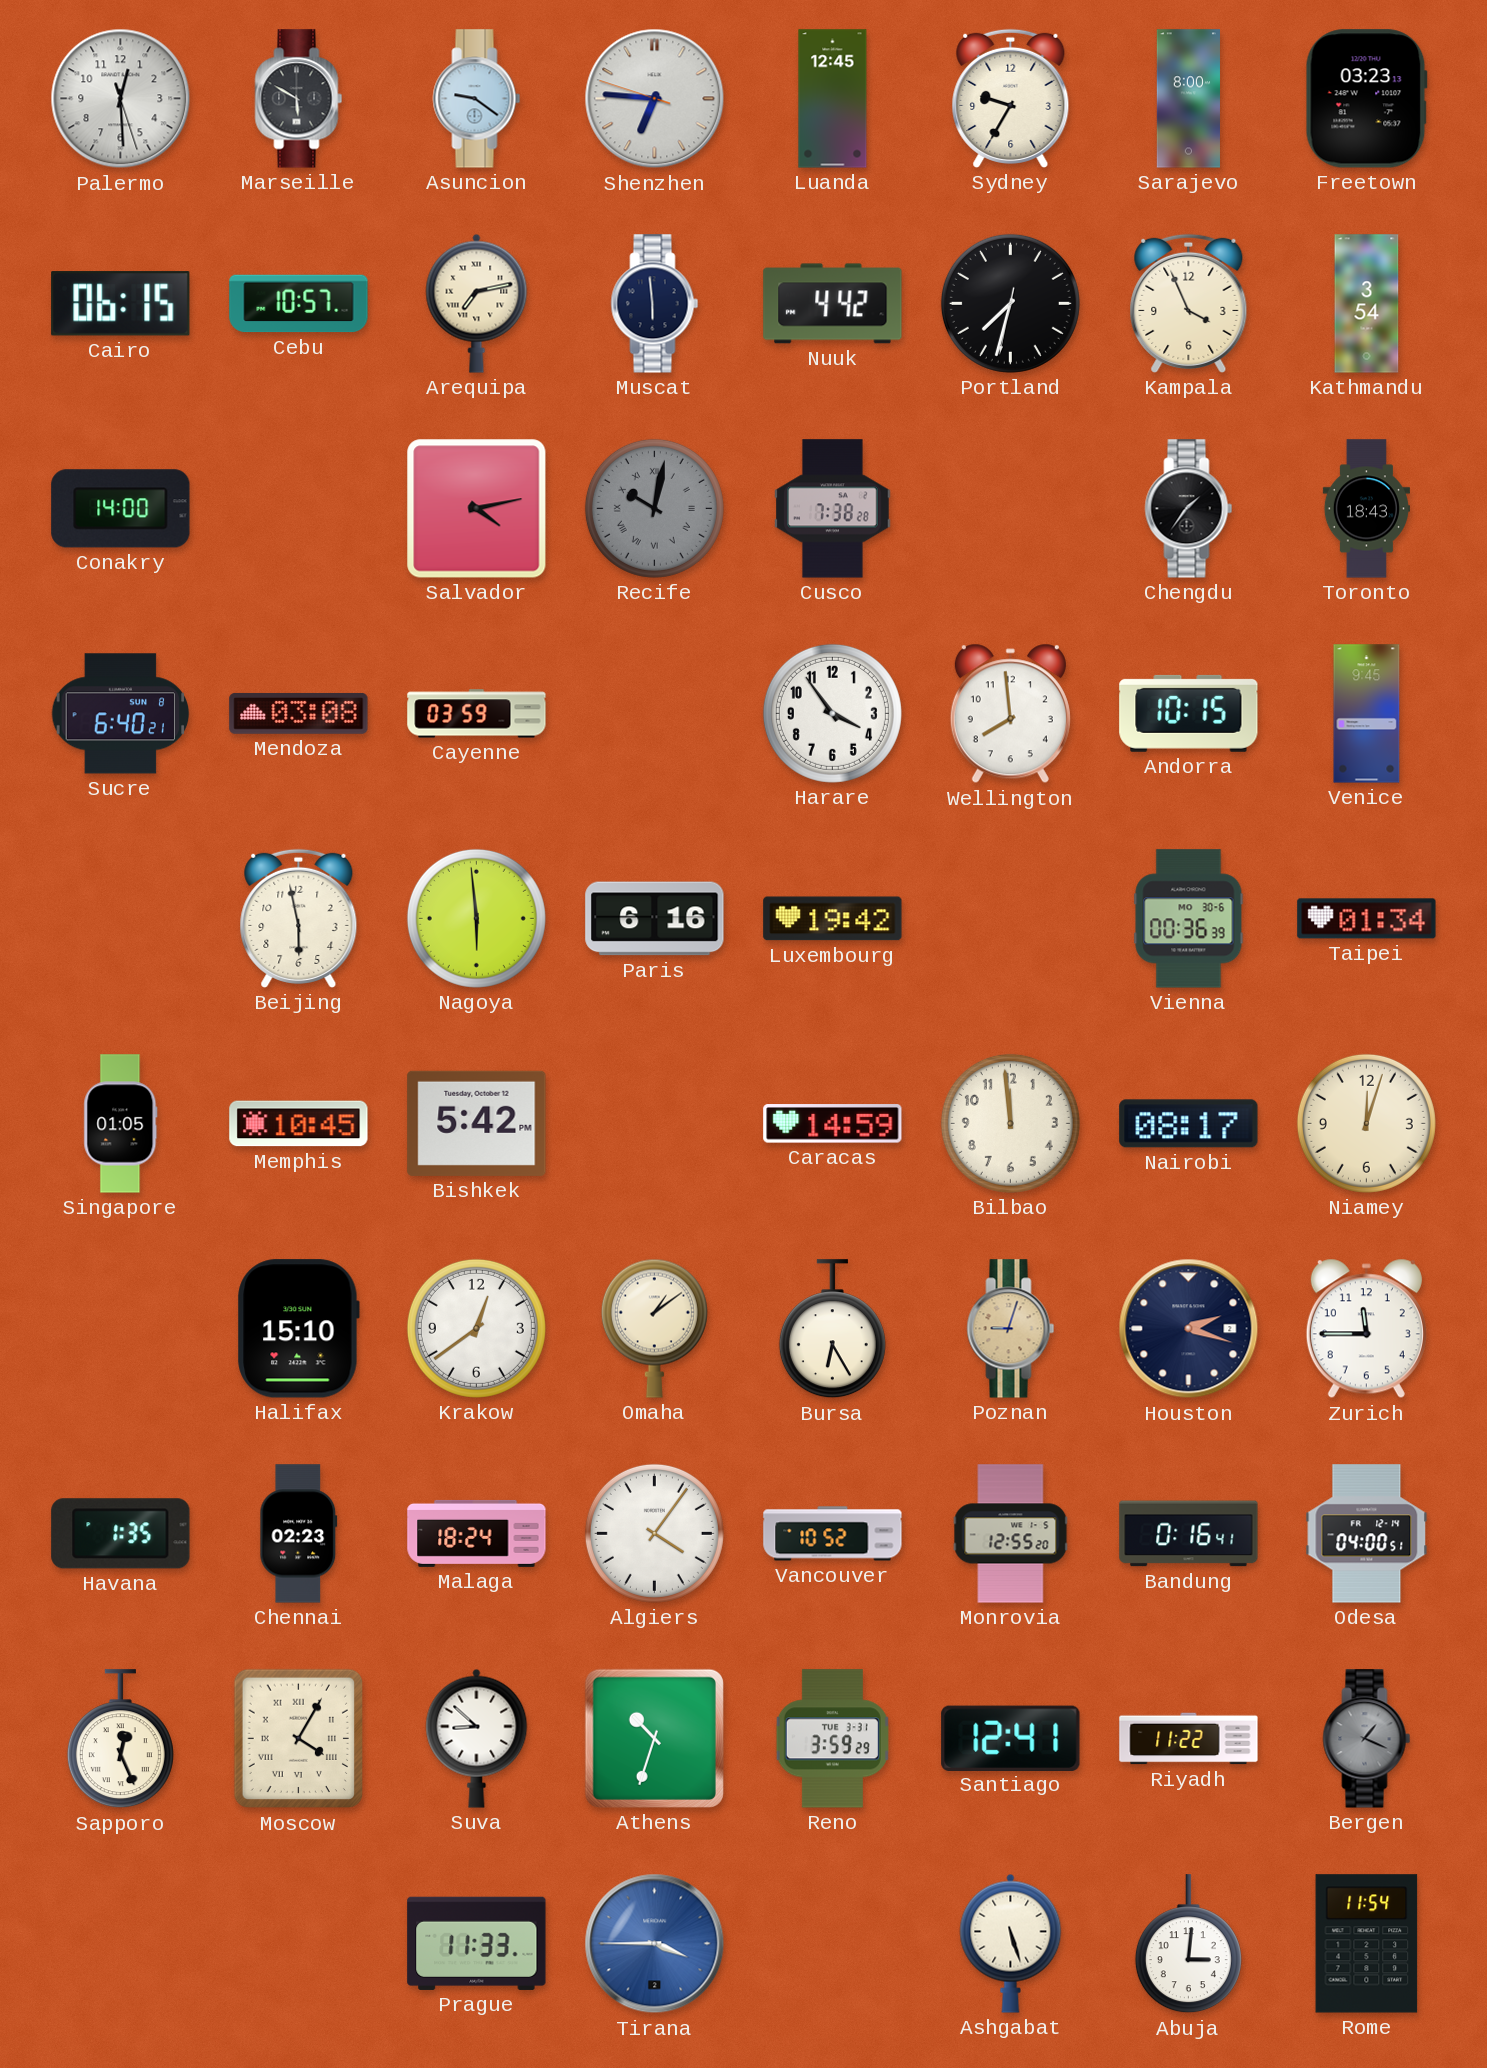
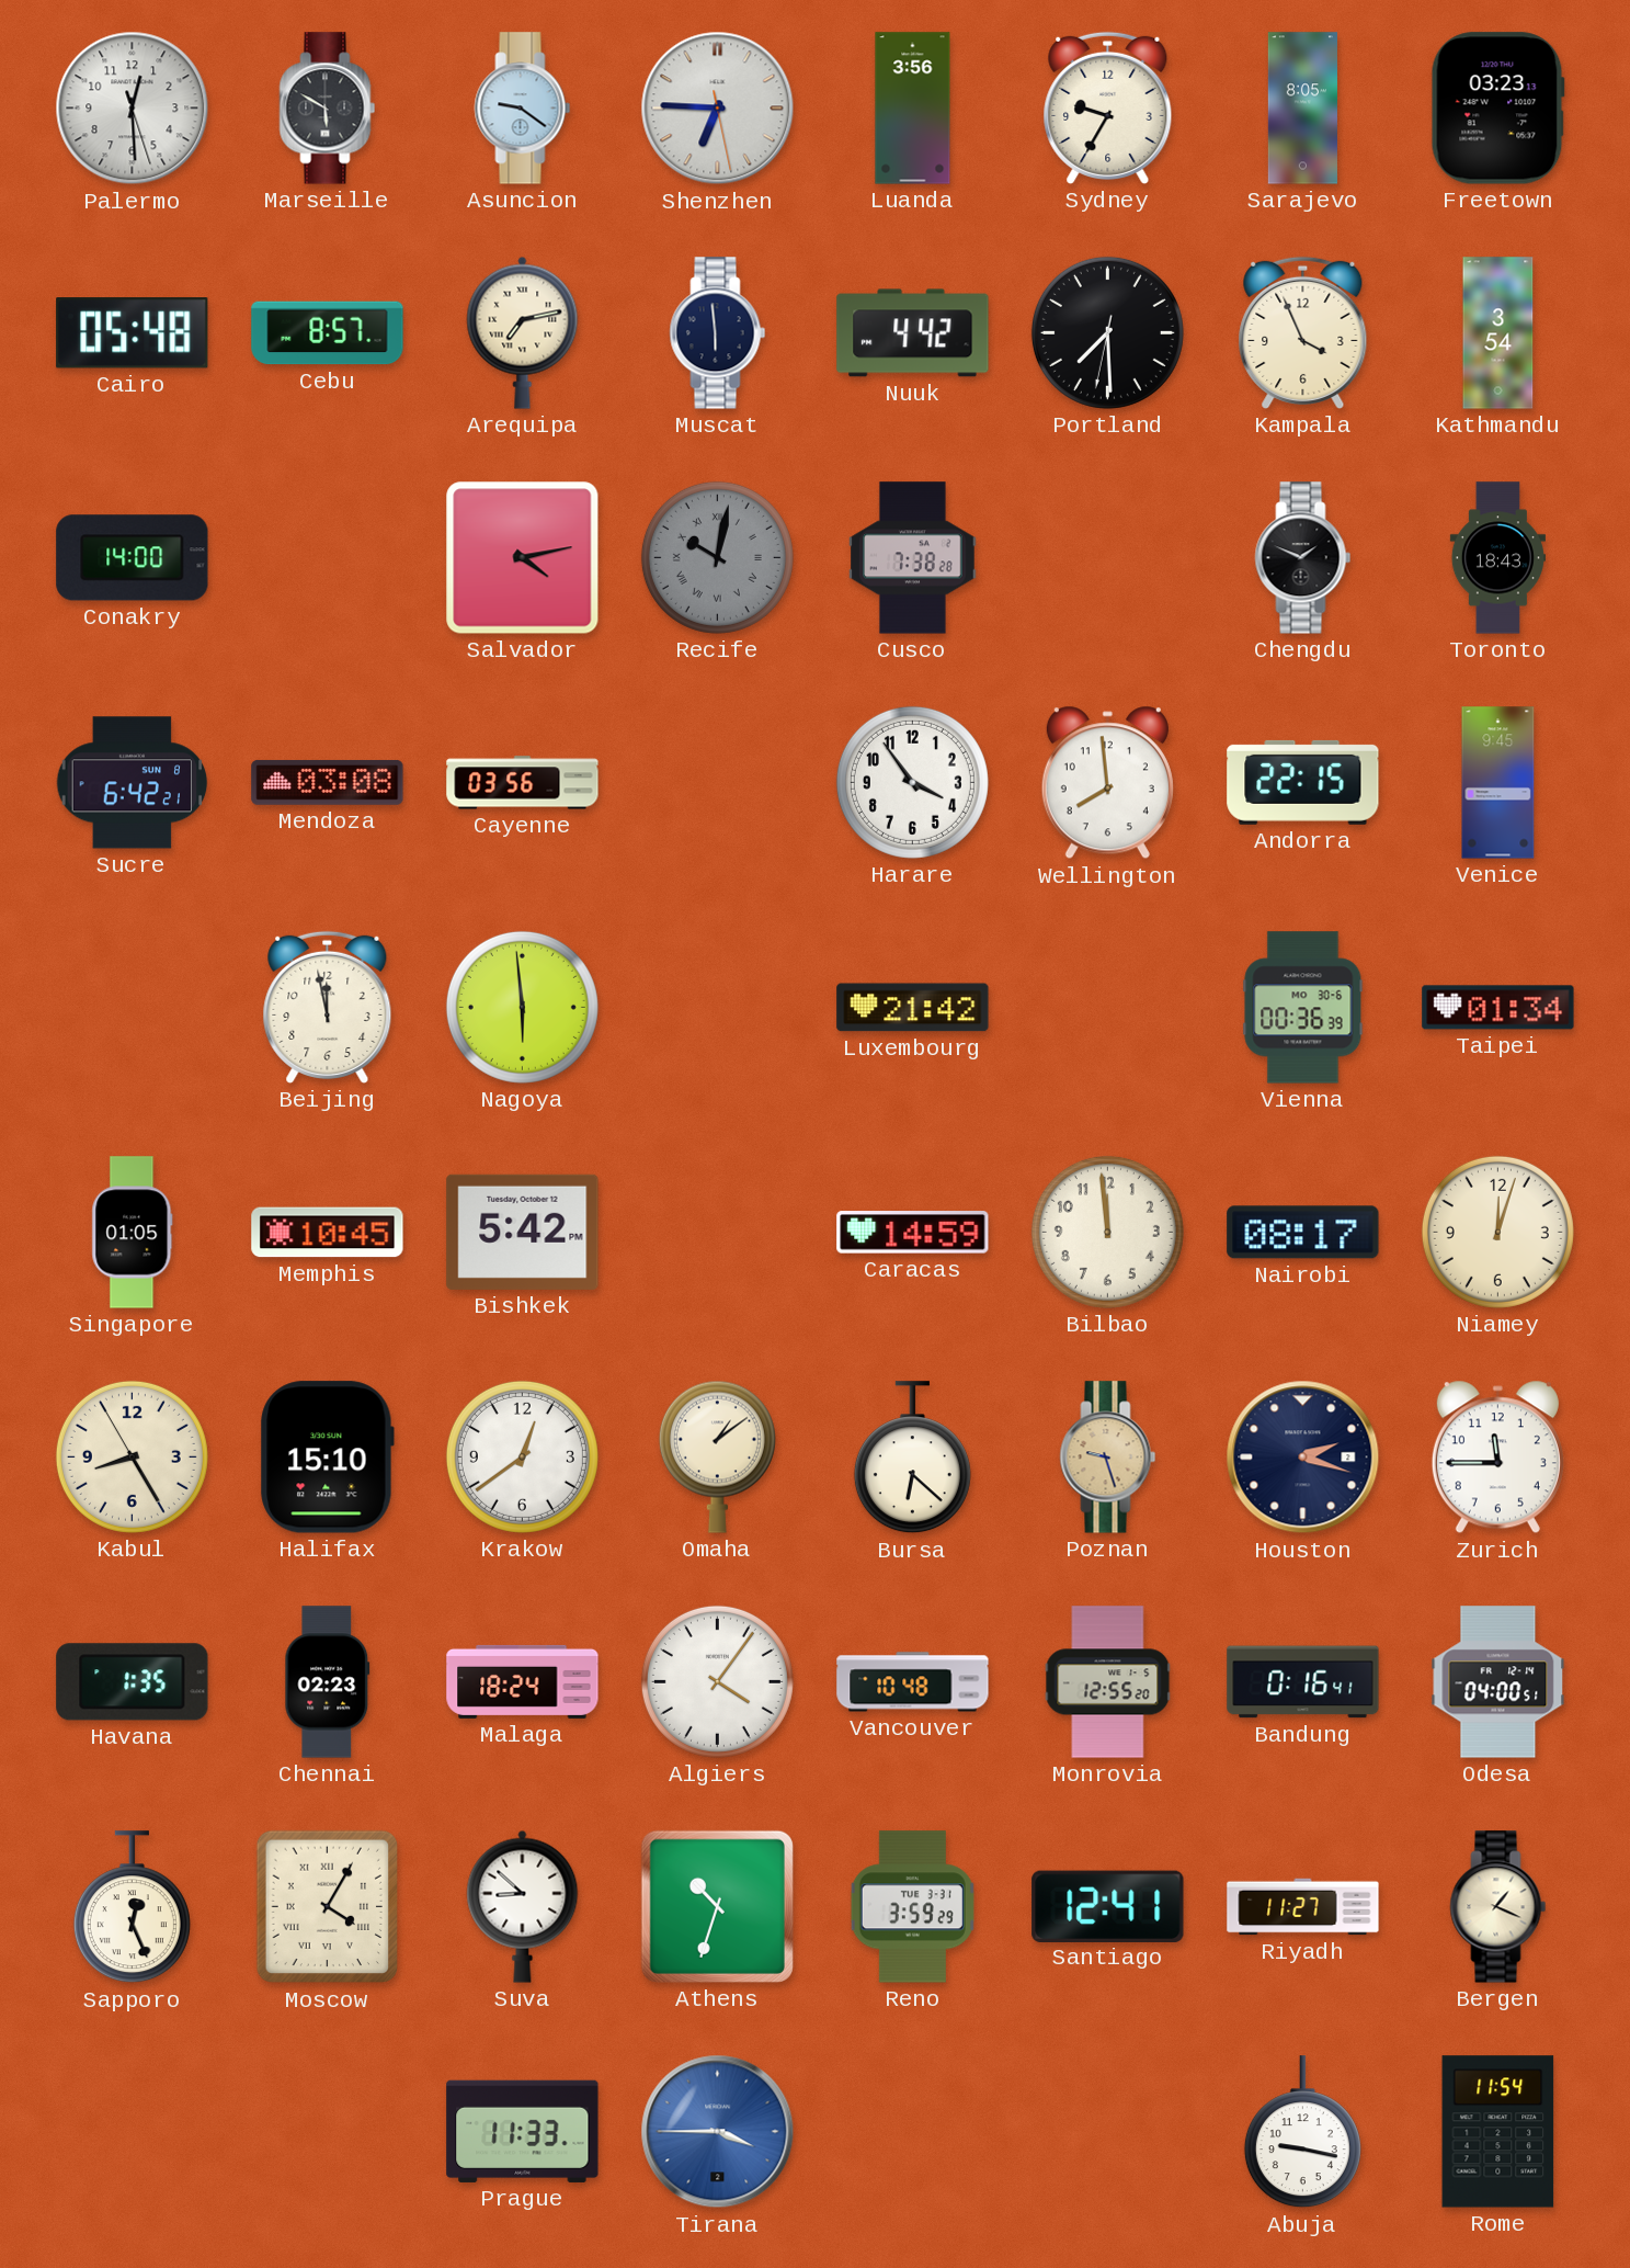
Shenzhen: 6:45:48 -> 6:45:28 (718, 109)
Luanda: 12:45 -> 3:56 (913, 109)
Sarajevo: 8:00 -> 8:05 (1302, 109)
Cairo: 06:15 -> 05:48 (133, 333)
Cebu: 10:57 -> 8:57 (328, 333)
Portland: 7:32 -> 7:29 (1107, 332)
Chengdu: 1:36 -> 1:49 (1303, 558)
Sucre: 6:40 -> 6:42 (133, 783)
Cayenne: 03:59 -> 03:56 (523, 783)
Andorra: 10:15 -> 22:15 (1303, 782)
Beijing: 5:58 -> 11:58 (328, 1007)
Paris: 6:16 -> none (655, 919)
Luxembourg: 19:42 -> 21:42 (913, 1008)
Kabul: none -> 8:24 (132, 1456)
Bursa: 6:25 -> 6:22 (912, 1458)
Poznan: 9:03 -> 9:27 (1108, 1458)
Vancouver: 10:52 -> 10:48 (913, 1682)
Riyadh: 11:22 -> 11:27 (1303, 1907)
Bergen dial: grey -> cream (1498, 1907)
Ashgabat: 5:27 -> none (1011, 1943)
Abuja: 3:01 -> 9:17 (1302, 2132)
